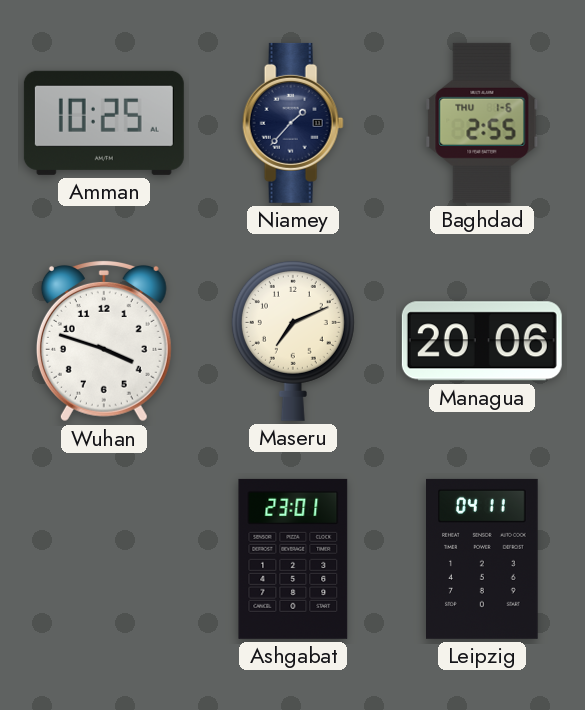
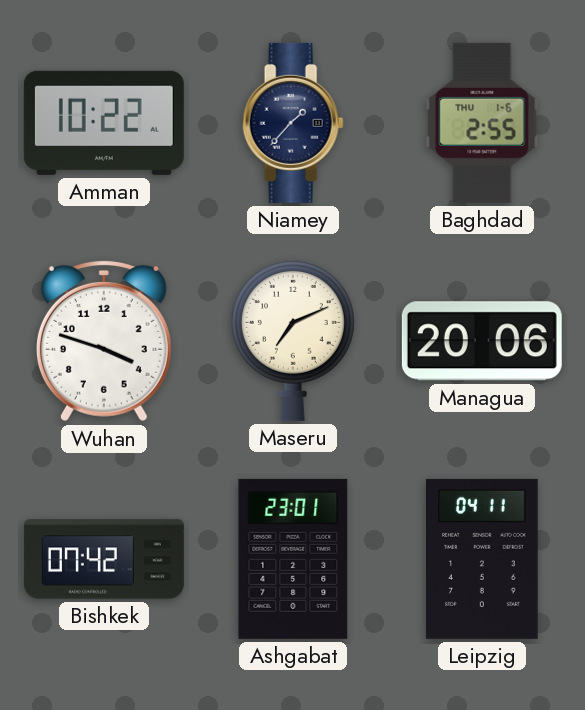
Amman: 10:25 -> 10:22 (104, 123)
Bishkek: none -> 07:42 (104, 559)
